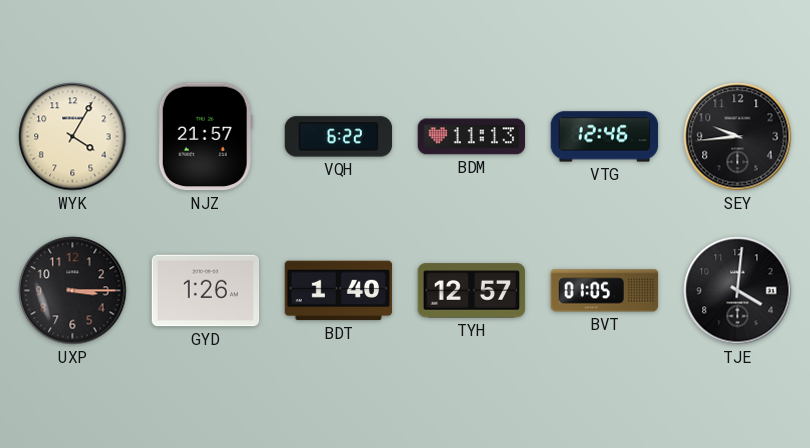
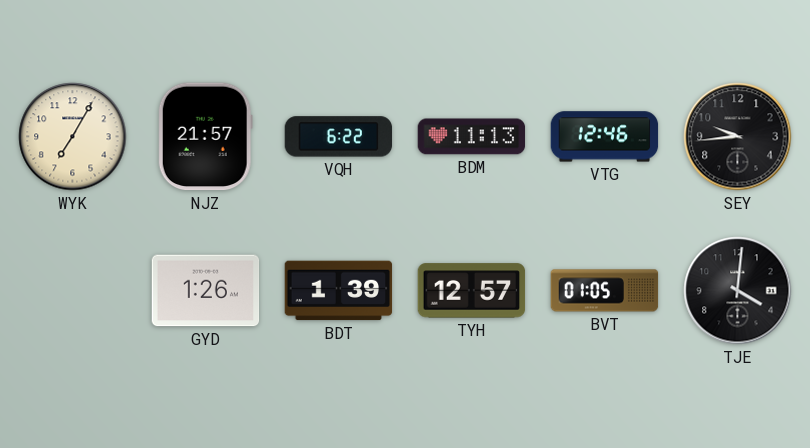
WYK: 4:05 -> 7:05 (73, 137)
UXP: 3:15 -> none (73, 291)
BDT: 1:40 -> 1:39 (339, 291)
